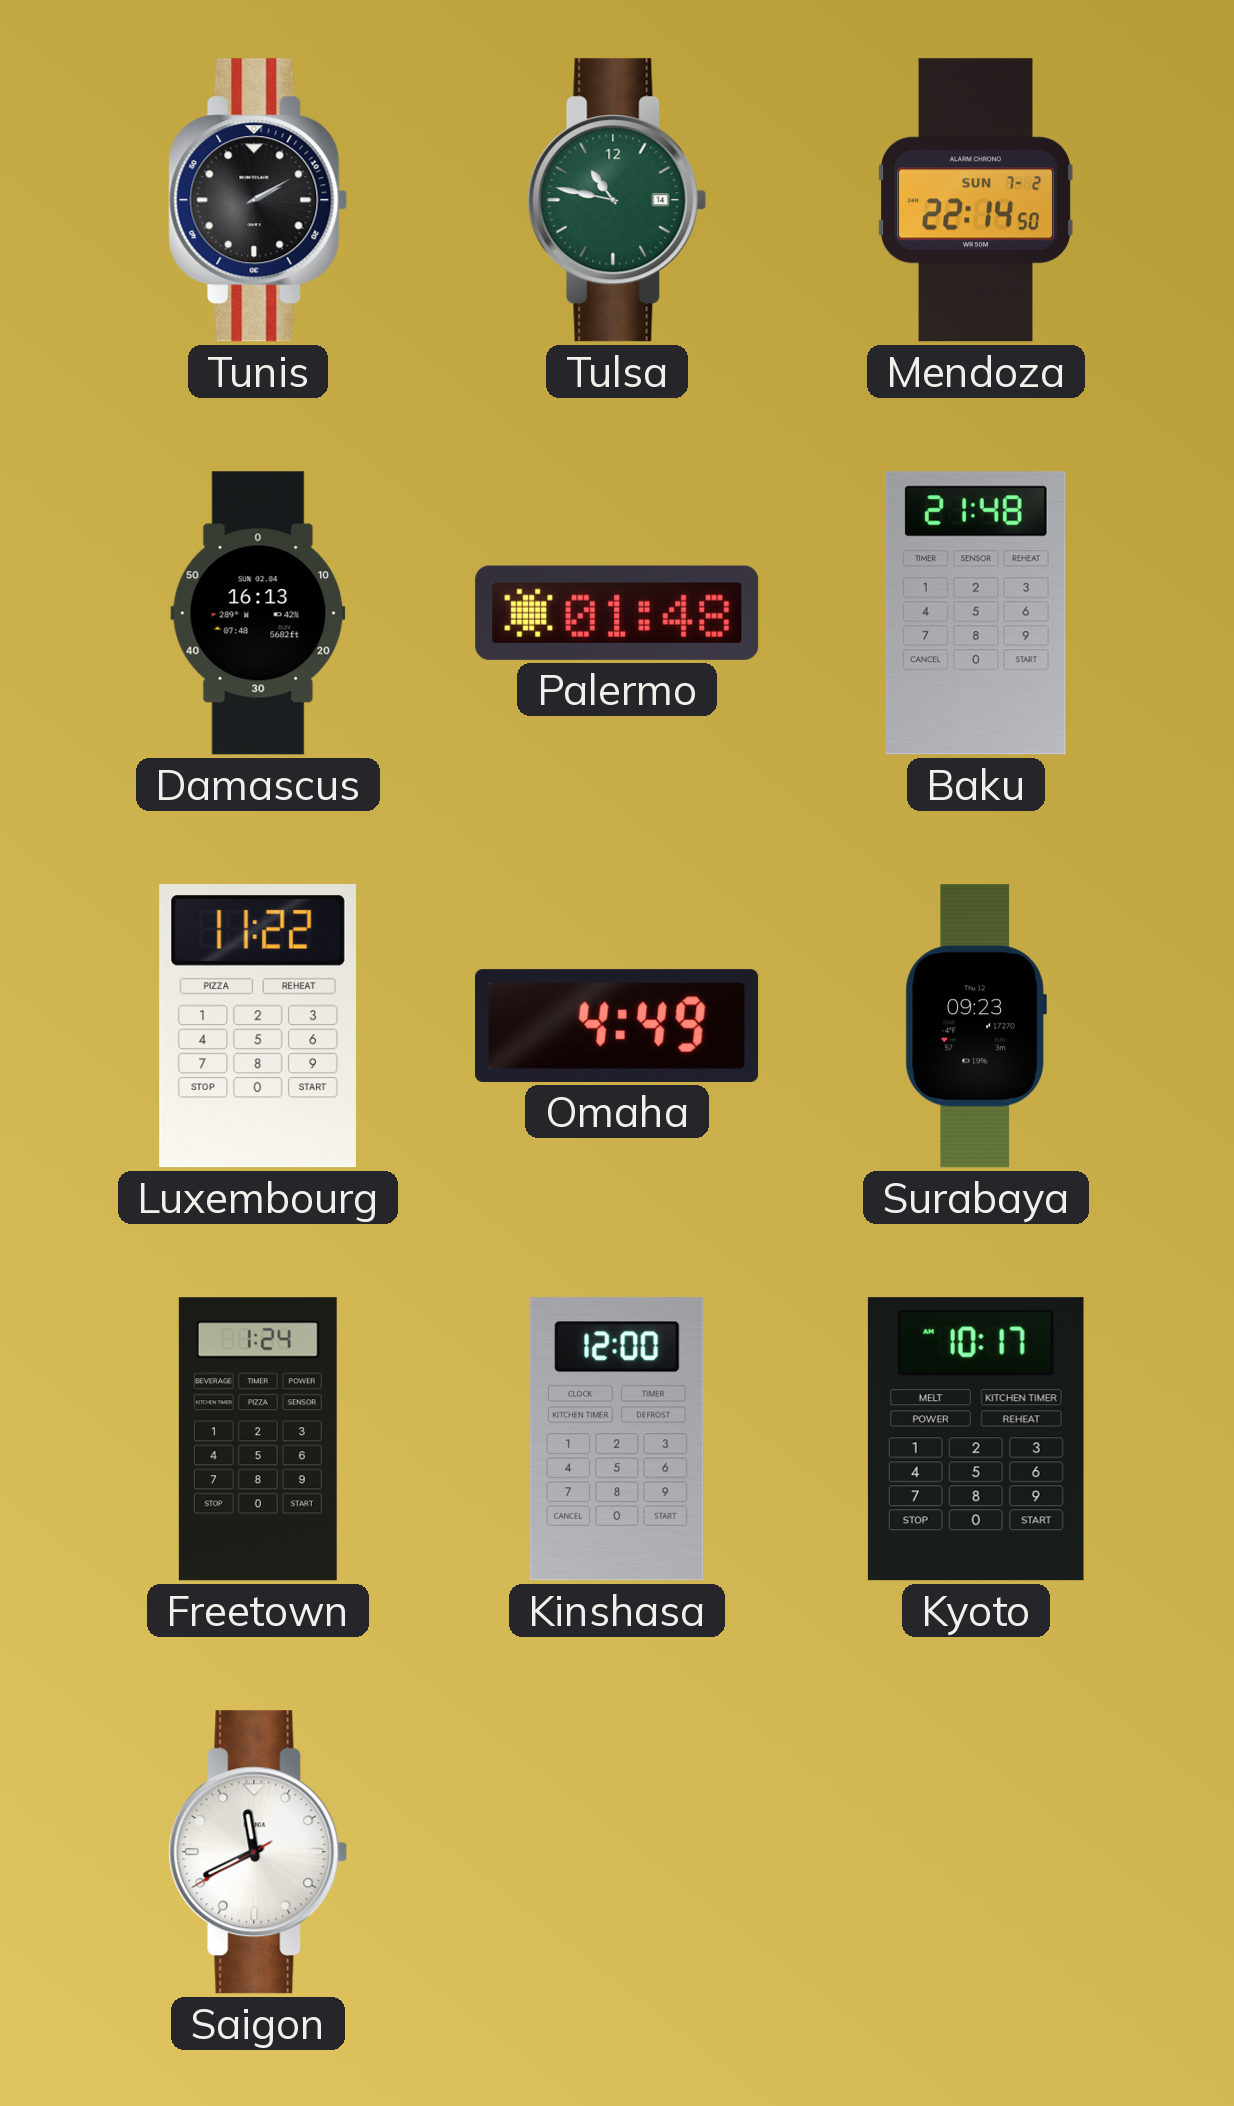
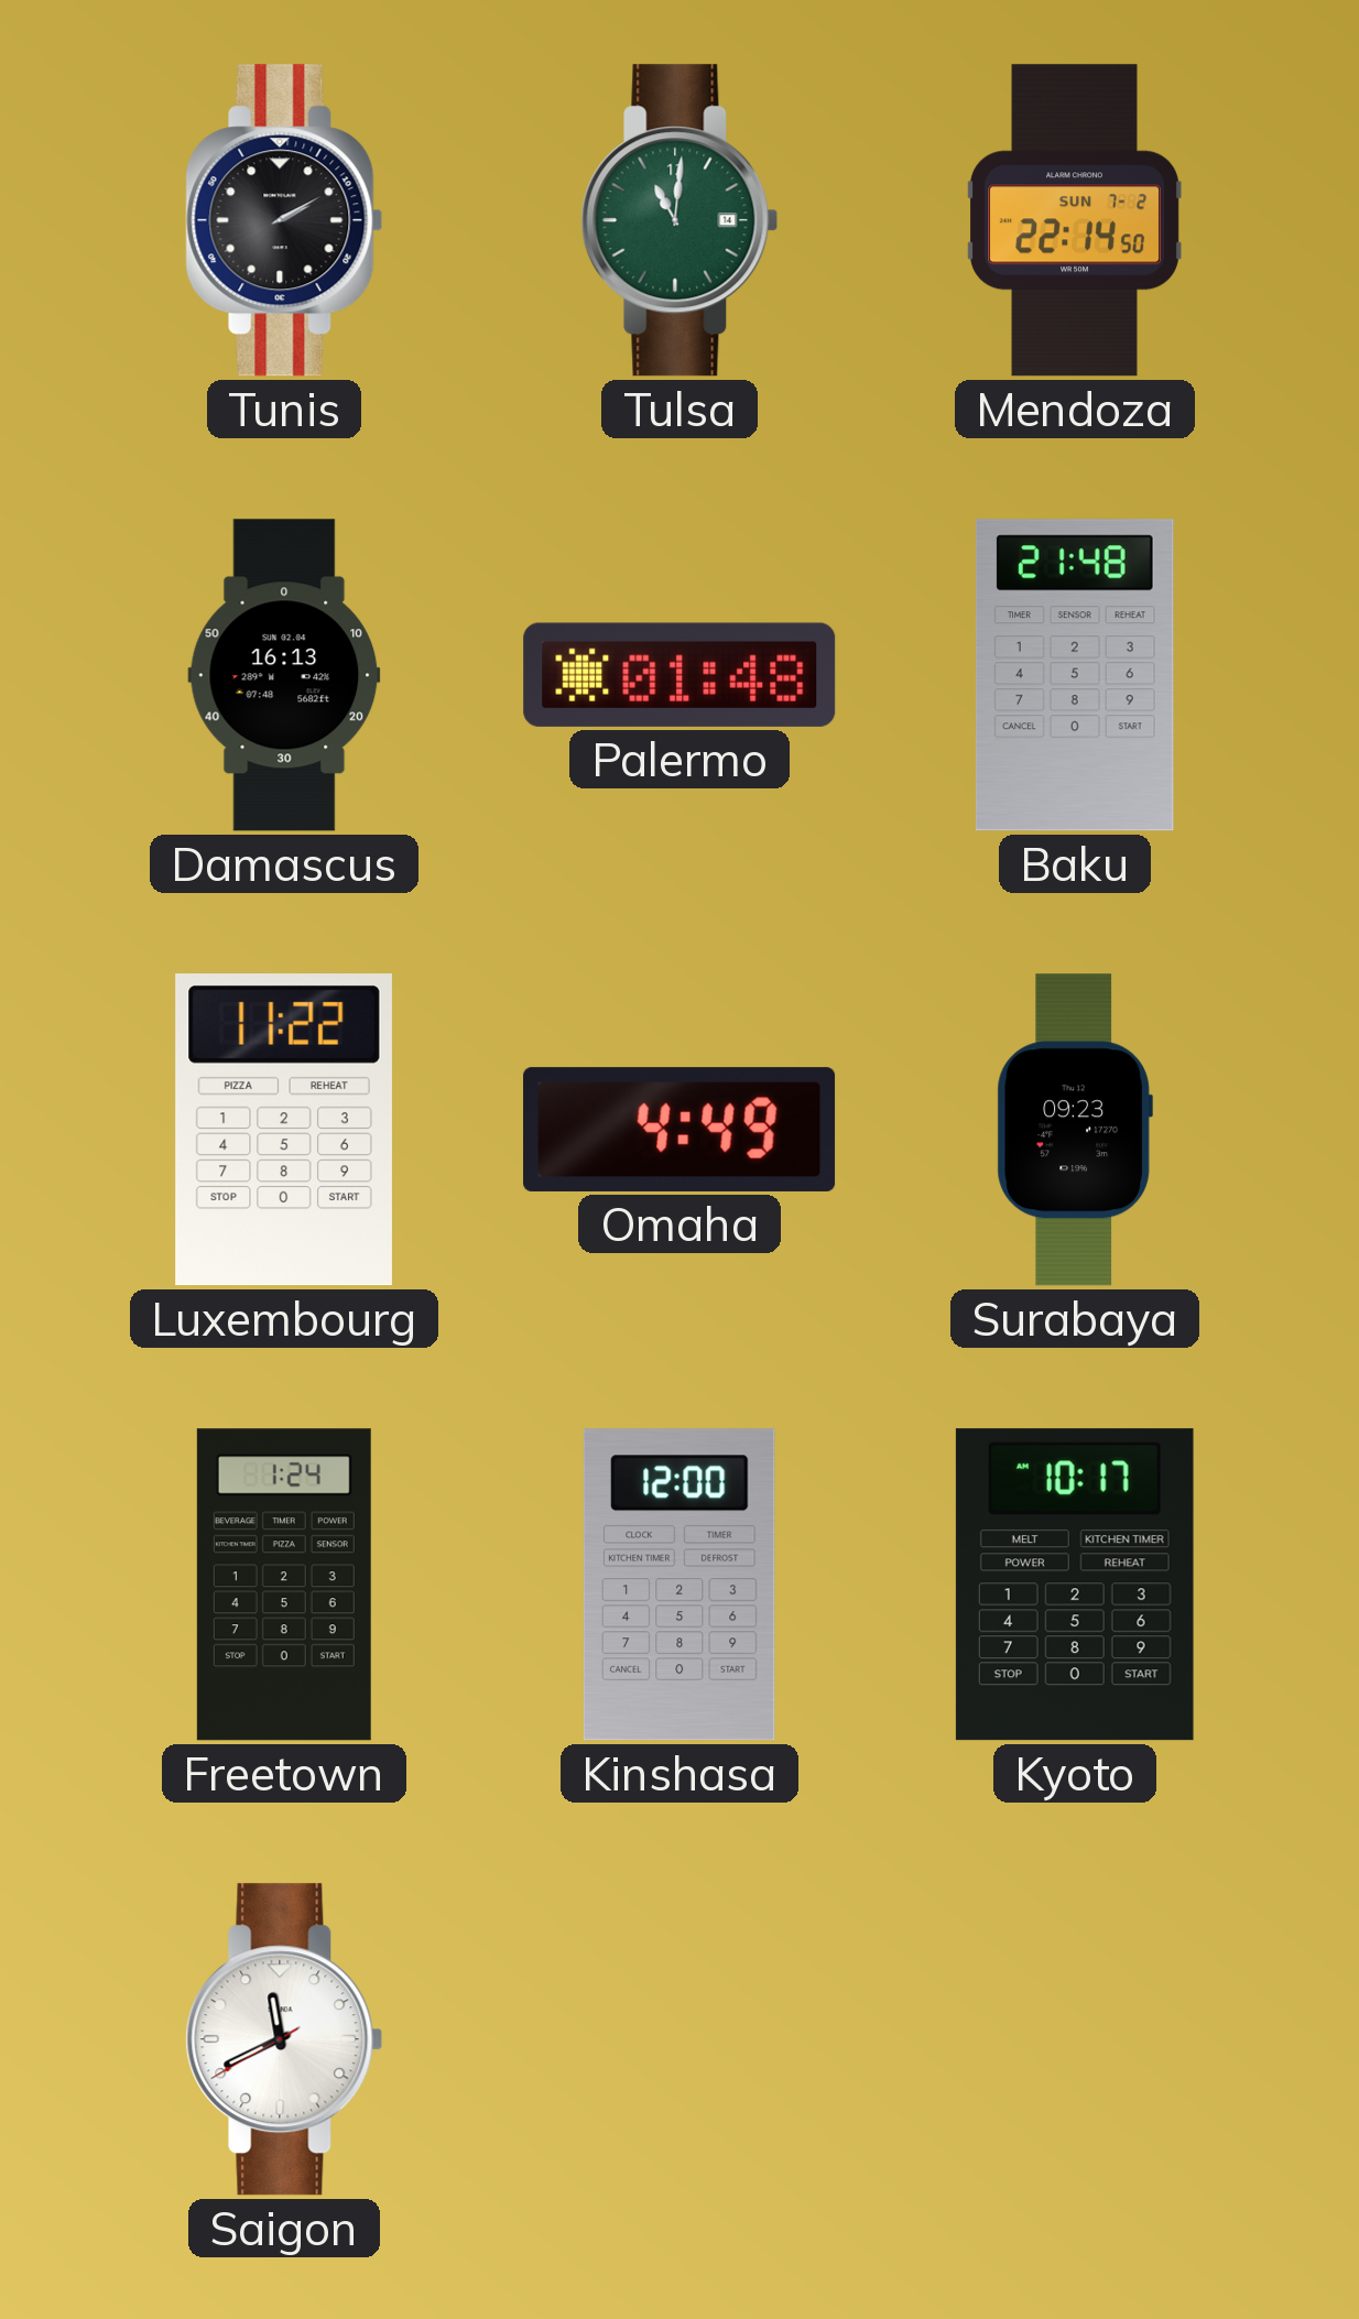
Tulsa: 10:47 -> 11:01 (679, 220)
